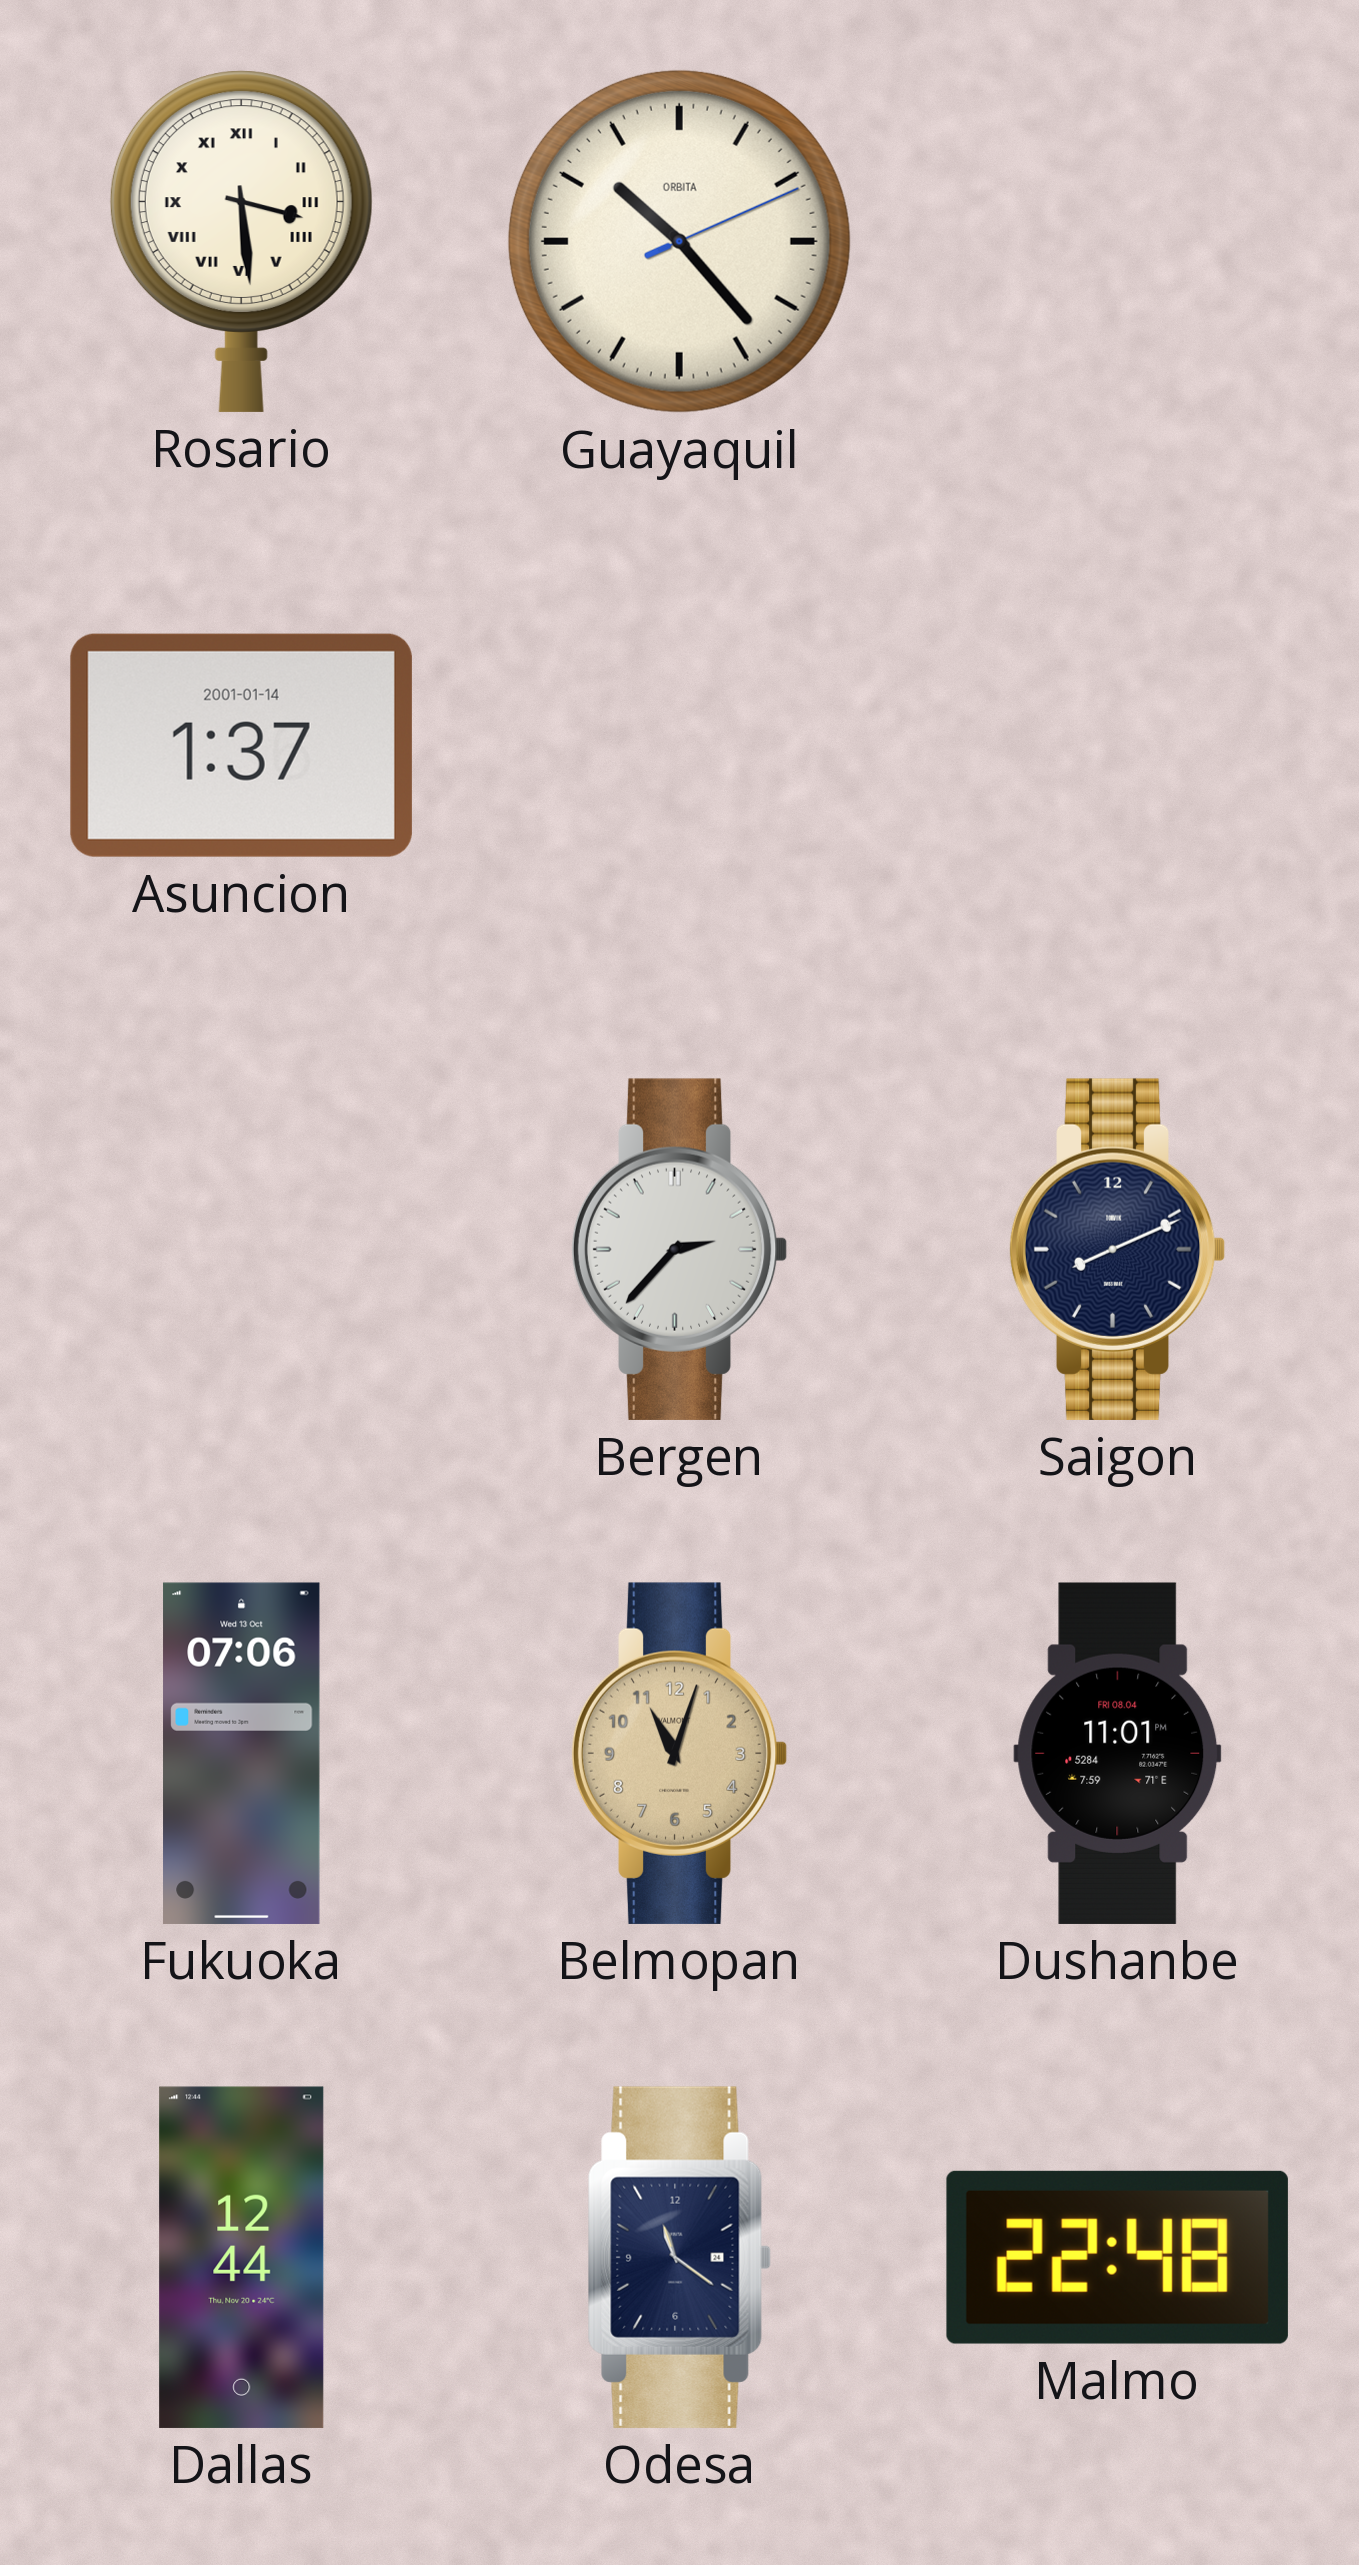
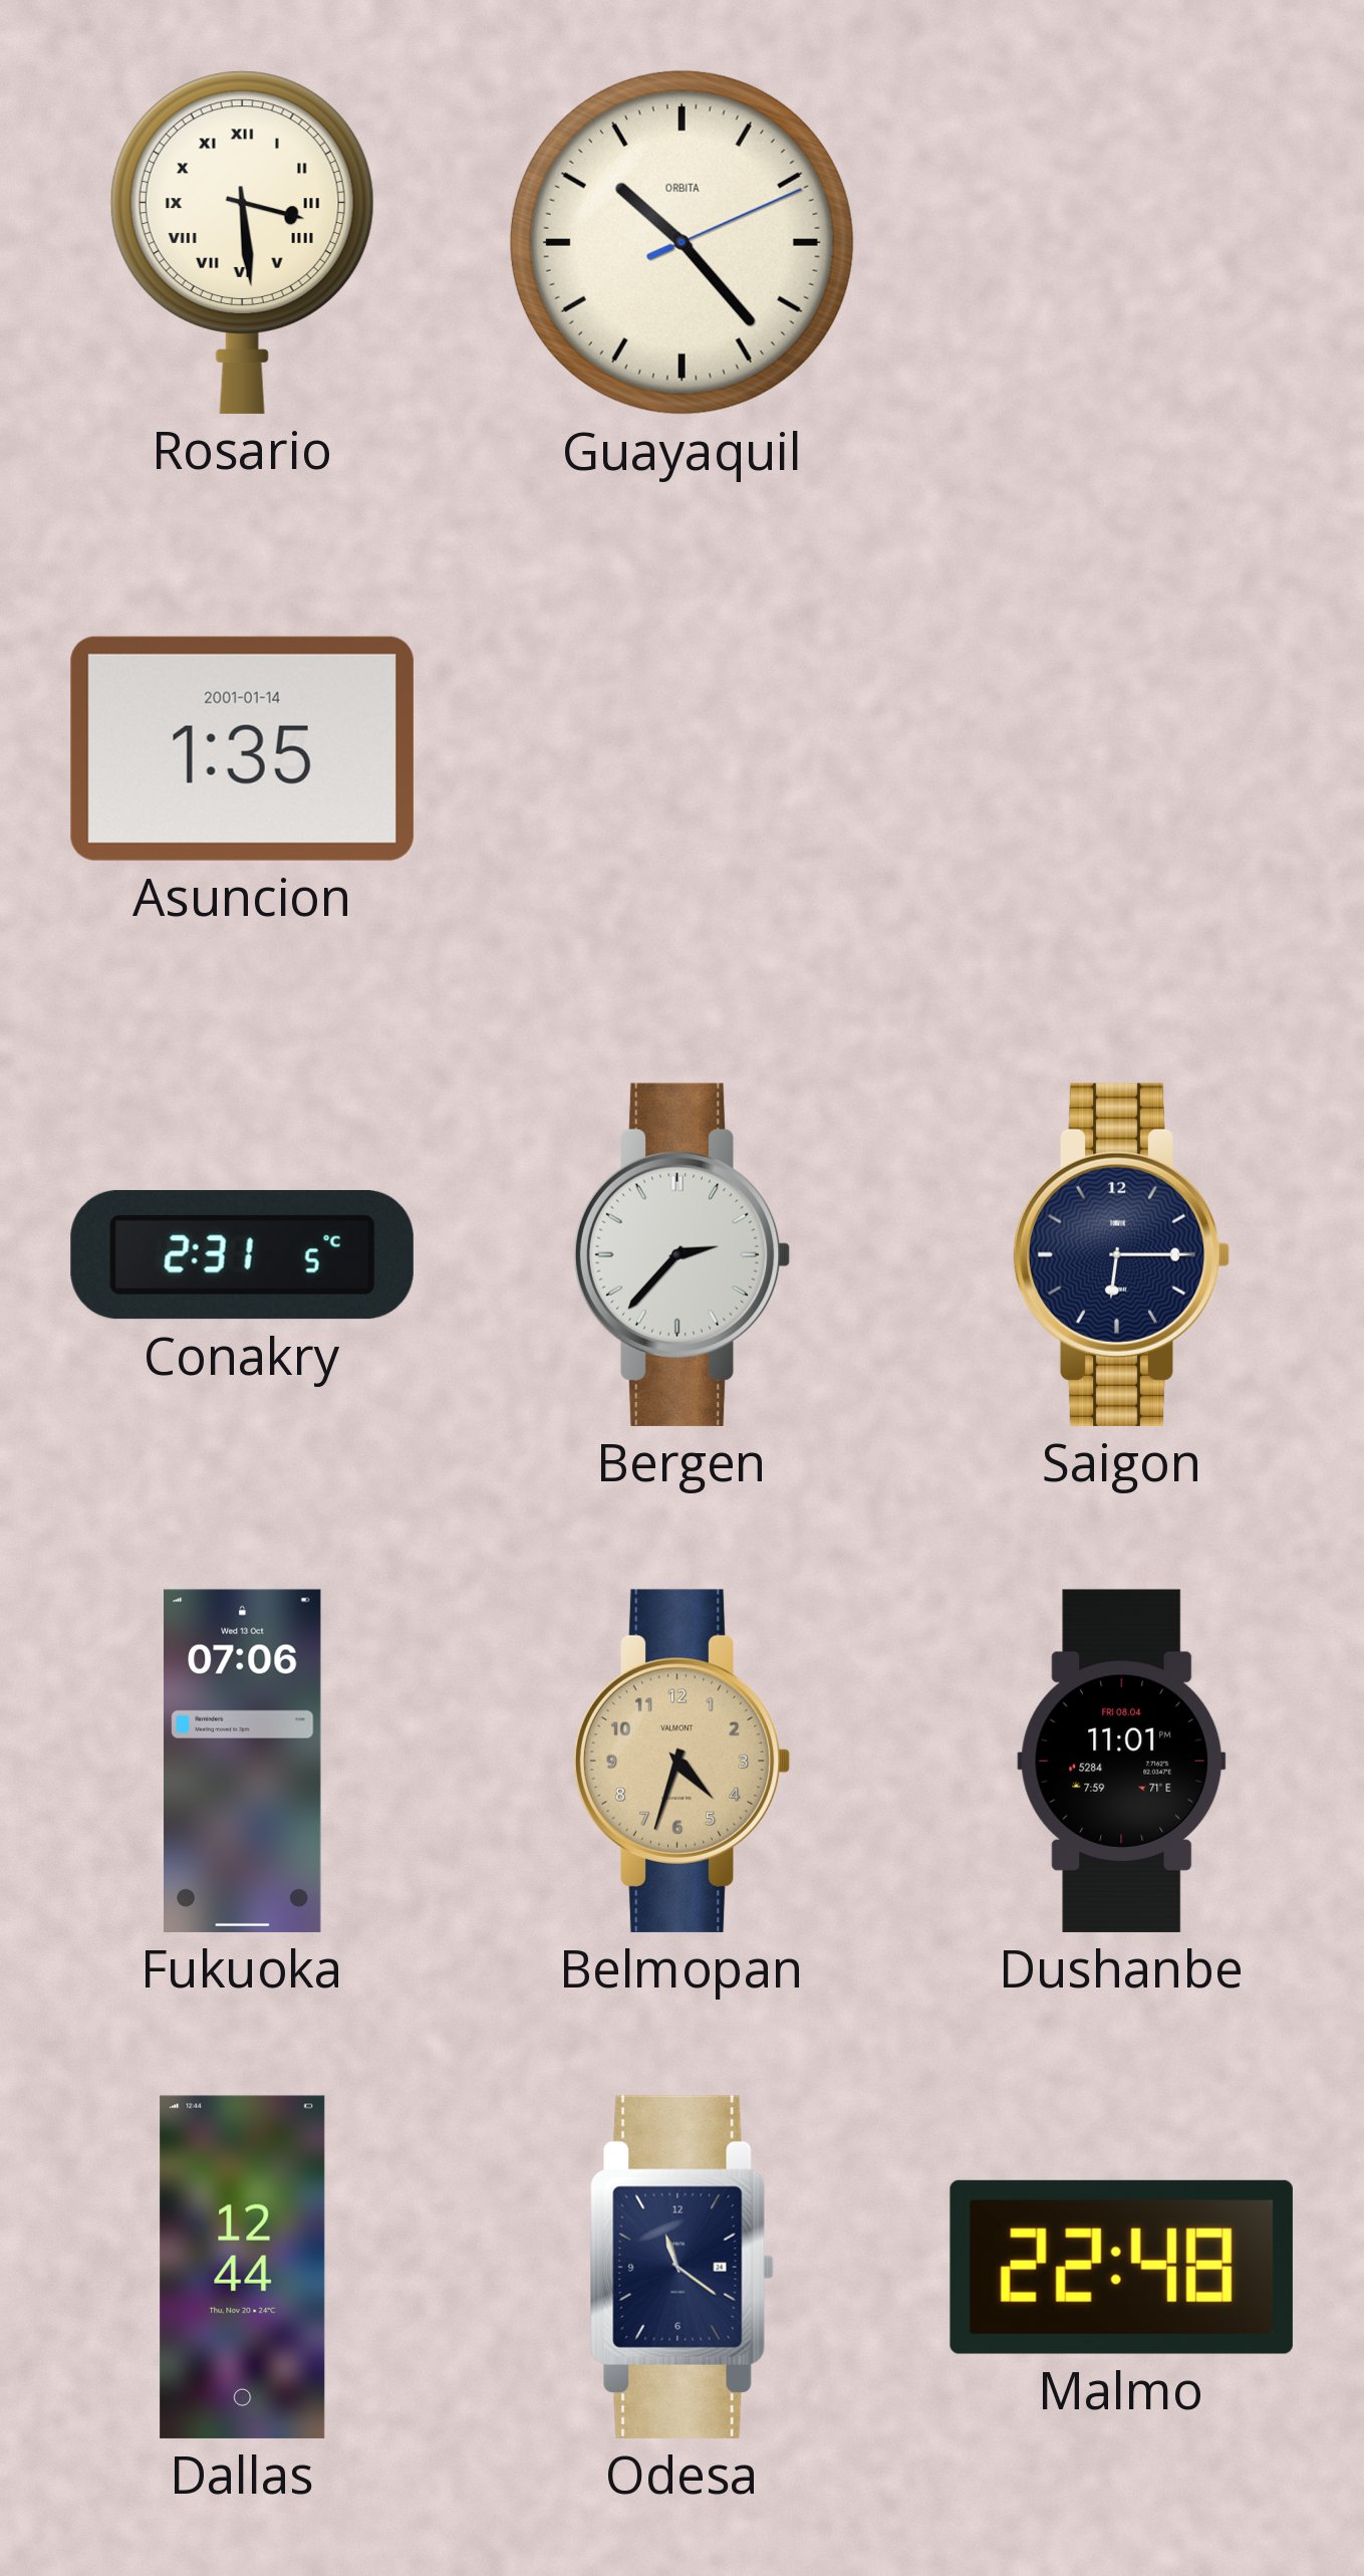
Asuncion: 1:37 -> 1:35 (242, 748)
Conakry: none -> 2:31 (242, 1254)
Saigon: 8:11 -> 6:15 (1121, 1254)
Belmopan: 11:03 -> 4:33 (681, 1761)
